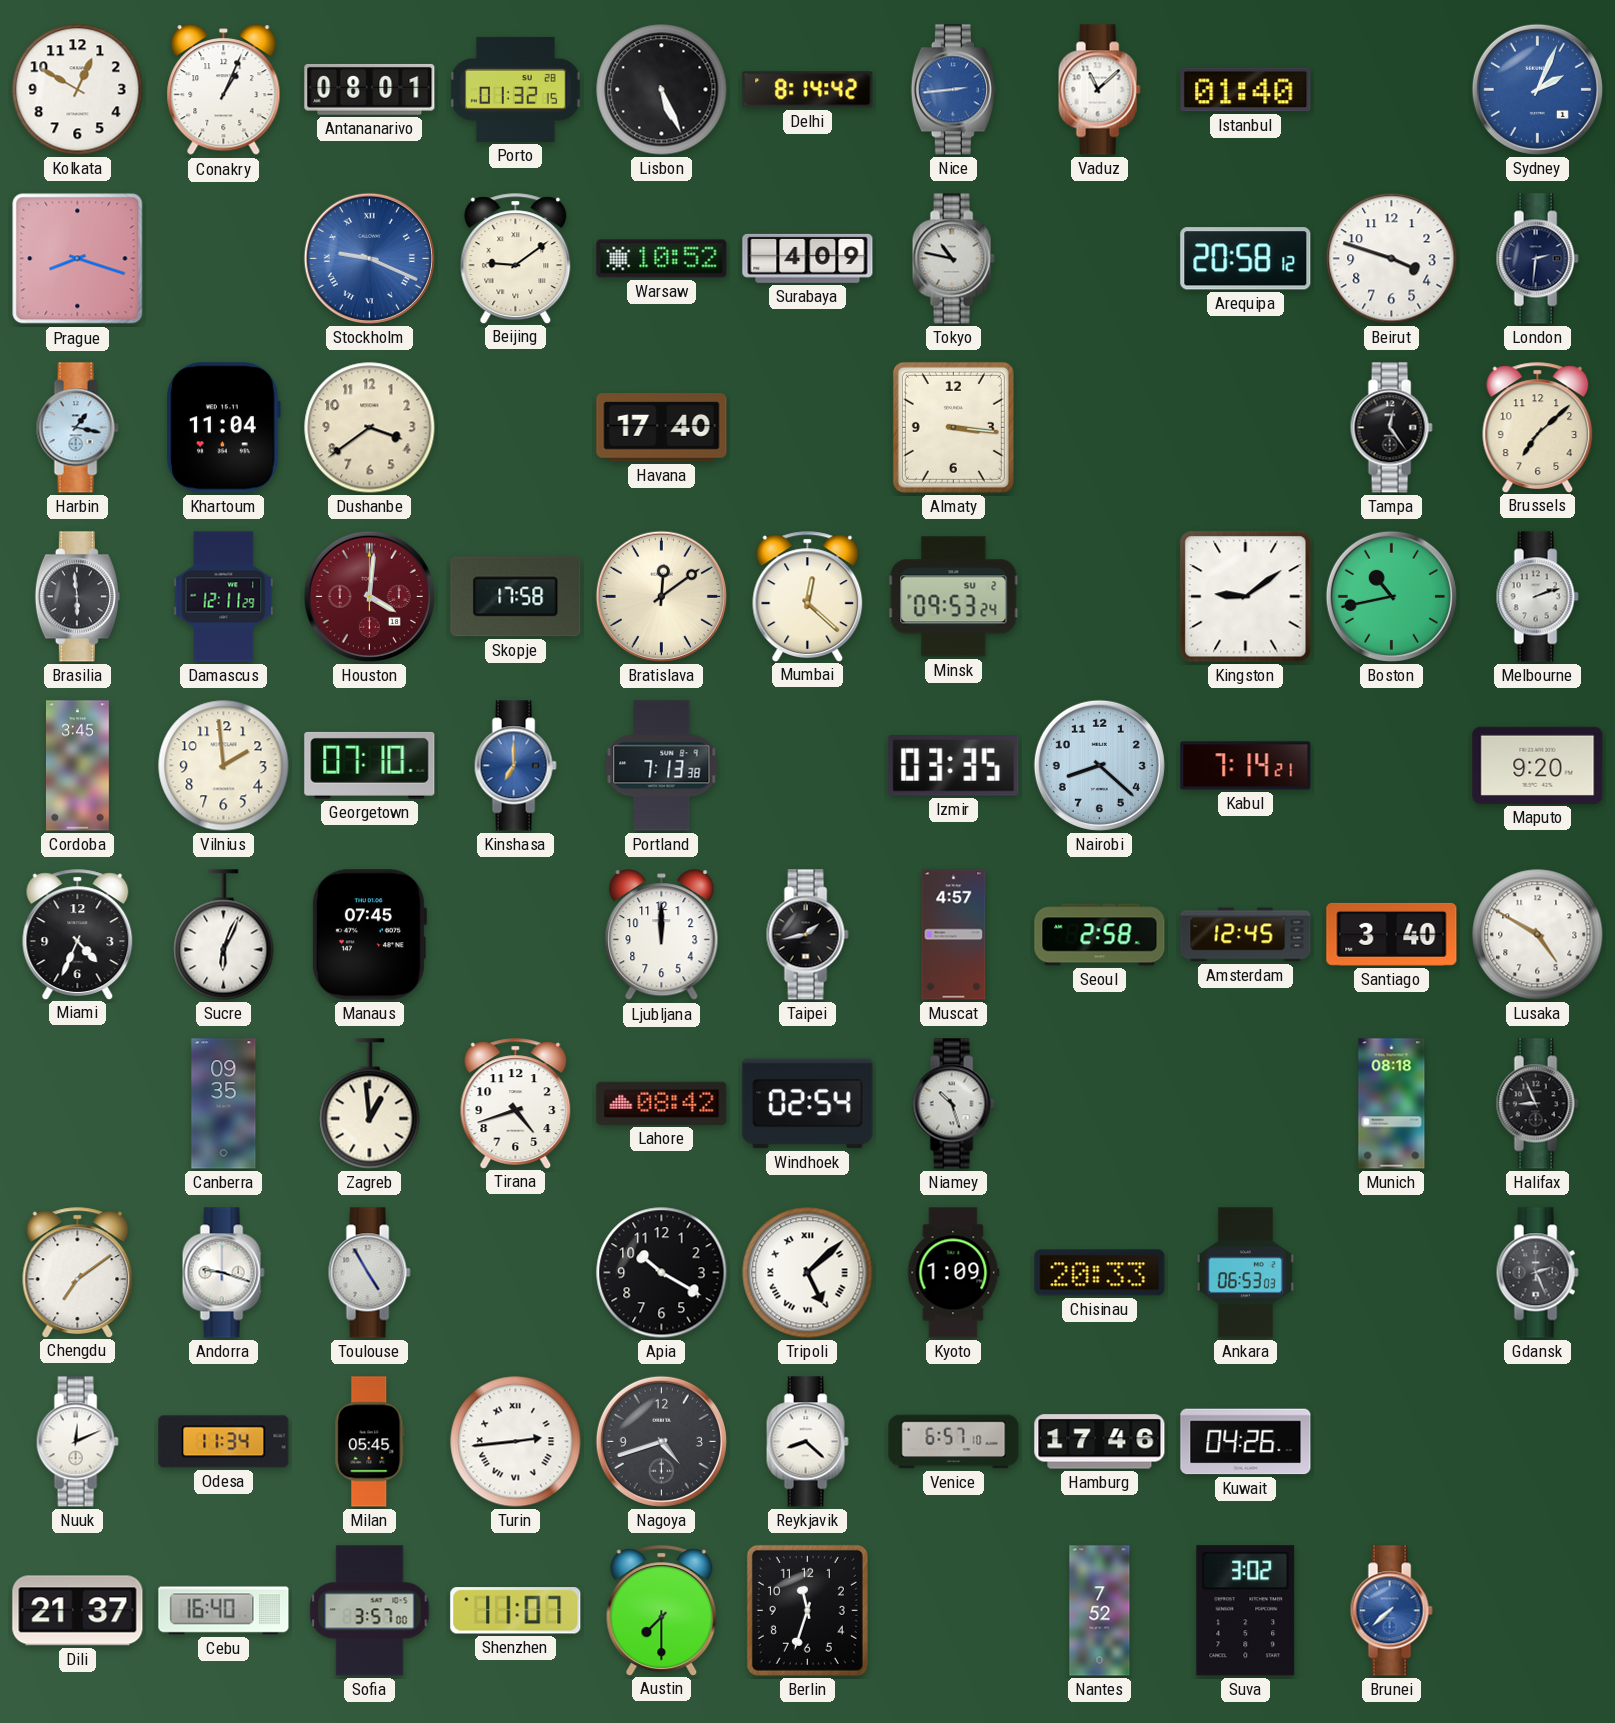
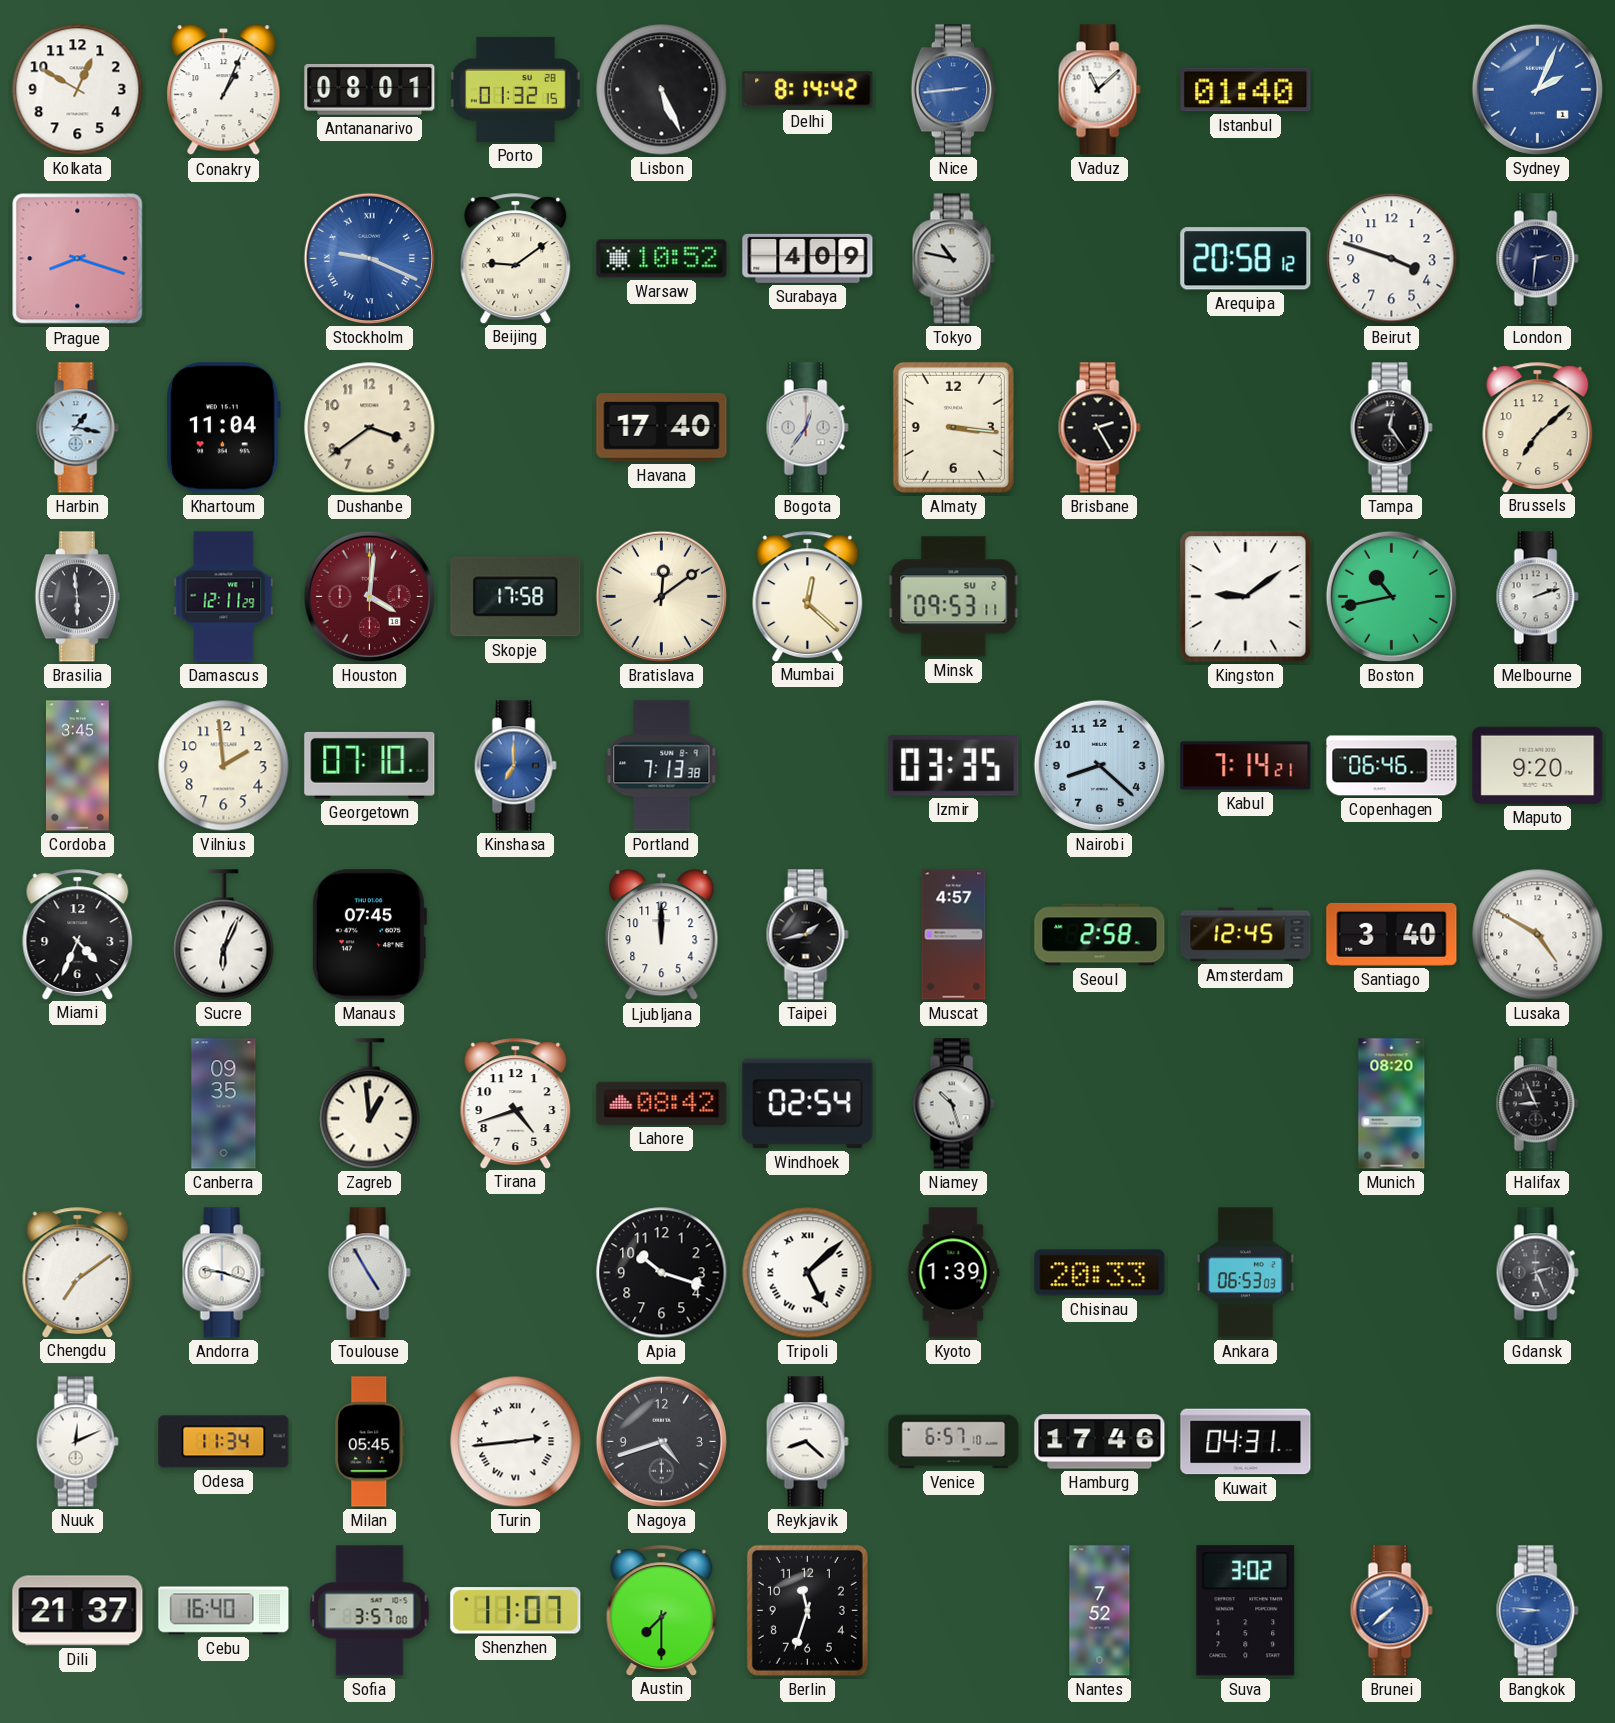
Bogota: none -> 12:36 (807, 428)
Brisbane: none -> 2:25 (1099, 428)
Minsk: 09:53:24 -> 09:53:11 (954, 597)
Copenhagen: none -> 06:46 (1392, 766)
Munich: 08:18 -> 08:20 (1392, 1104)
Apia: 10:20 -> 10:18 (662, 1273)
Kyoto: 1:09 -> 1:39 (954, 1273)
Kuwait: 04:26 -> 04:31 (1246, 1442)
Bangkok: none -> 8:46 (1537, 1611)
